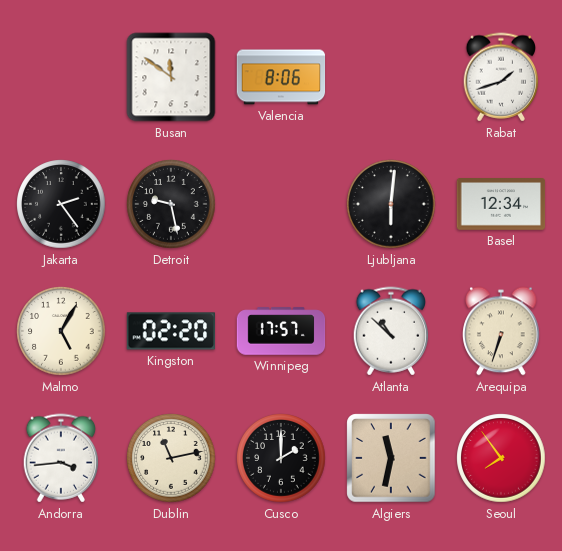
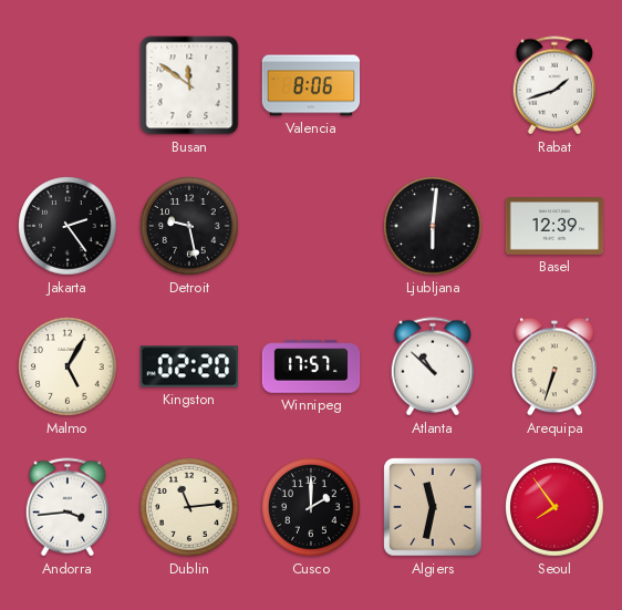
Basel: 12:34 -> 12:39 (554, 227)
Dublin: 11:13 -> 11:14 (189, 507)
